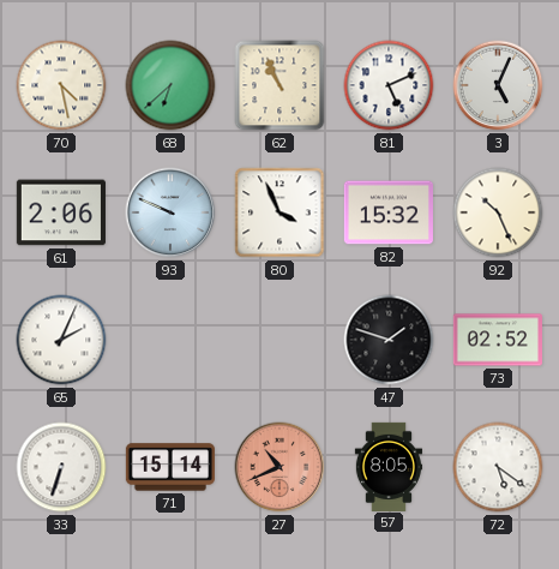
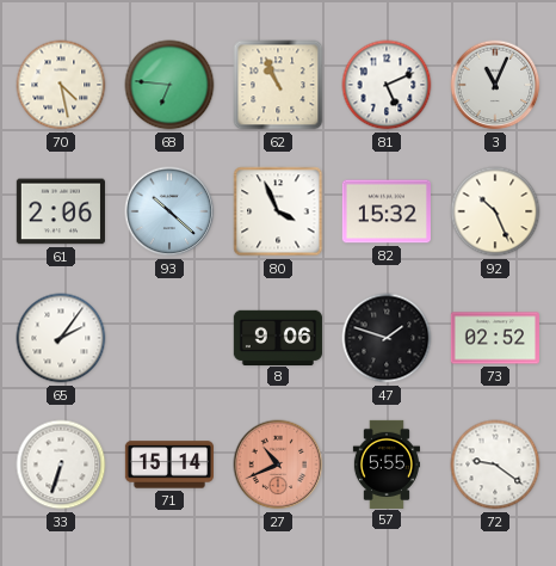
68: 6:38 -> 6:46 (169, 85)
3: 5:04 -> 11:04 (495, 85)
93: 9:49 -> 10:22 (169, 211)
65: 2:04 -> 2:06 (61, 338)
8: none -> 9:06 (278, 337)
57: 8:05 -> 5:55 (385, 463)
72: 5:21 -> 9:21 (495, 465)
